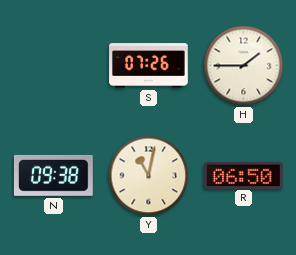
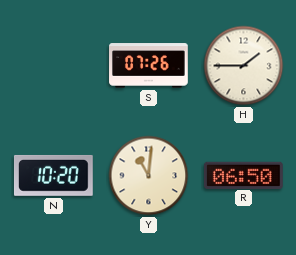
N: 09:38 -> 10:20 (53, 175)
Y: 11:02 -> 11:01 (149, 176)
